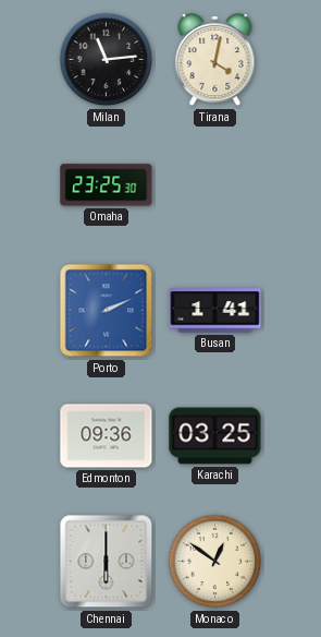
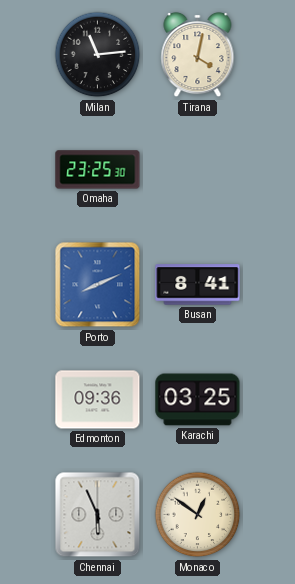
Porto: 2:11 -> 8:11 (98, 285)
Busan: 1:41 -> 8:41 (198, 285)
Chennai: 6:00 -> 5:56 (98, 515)
